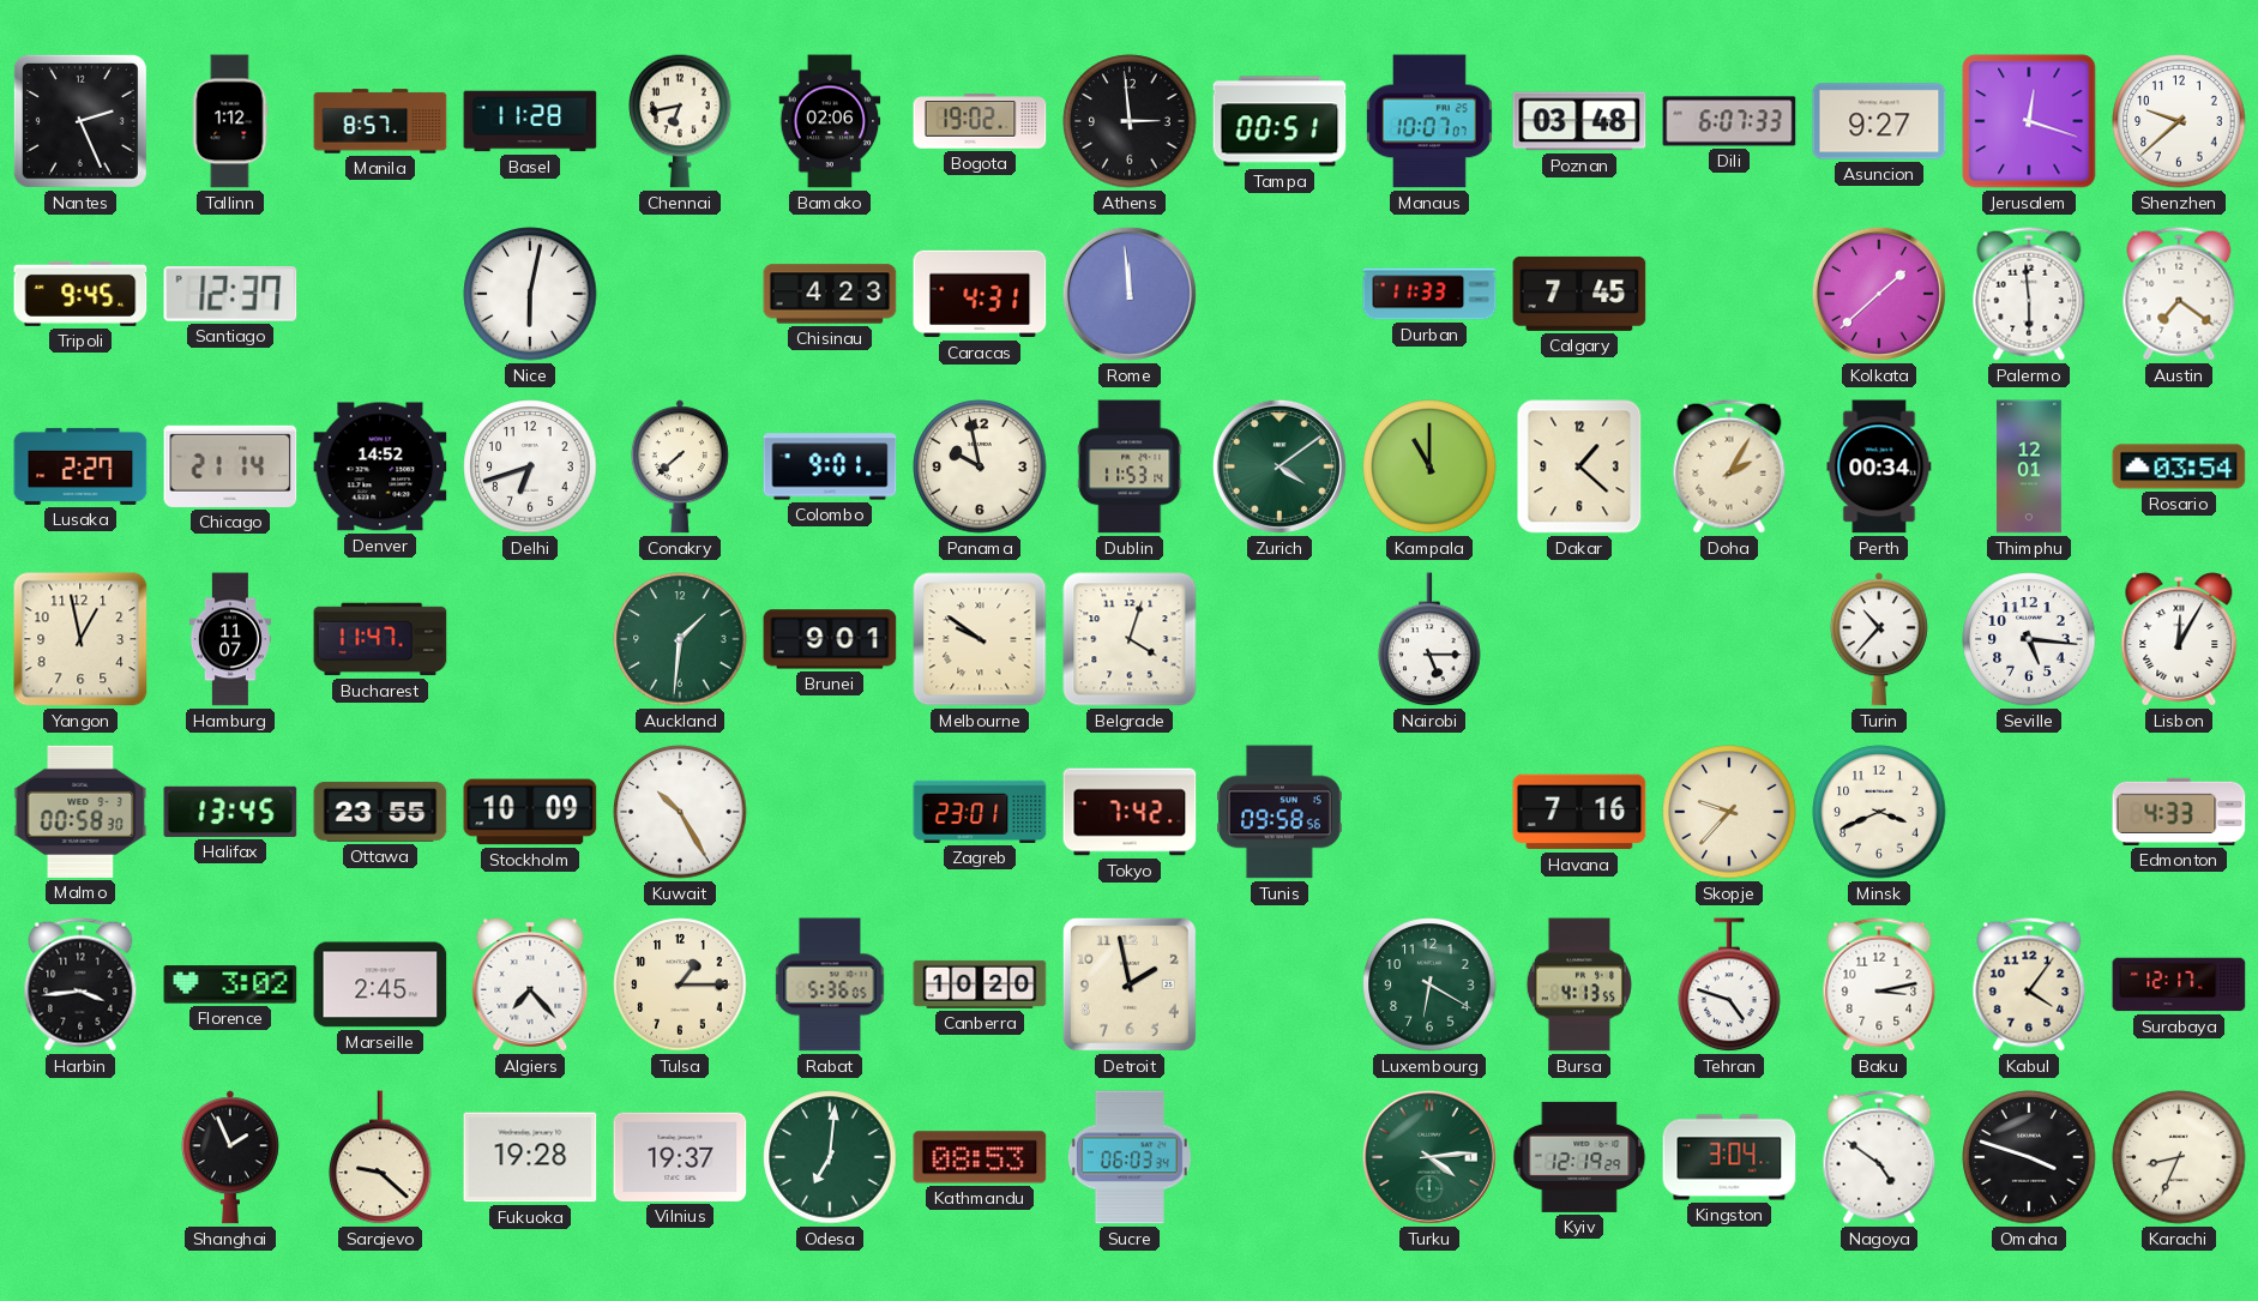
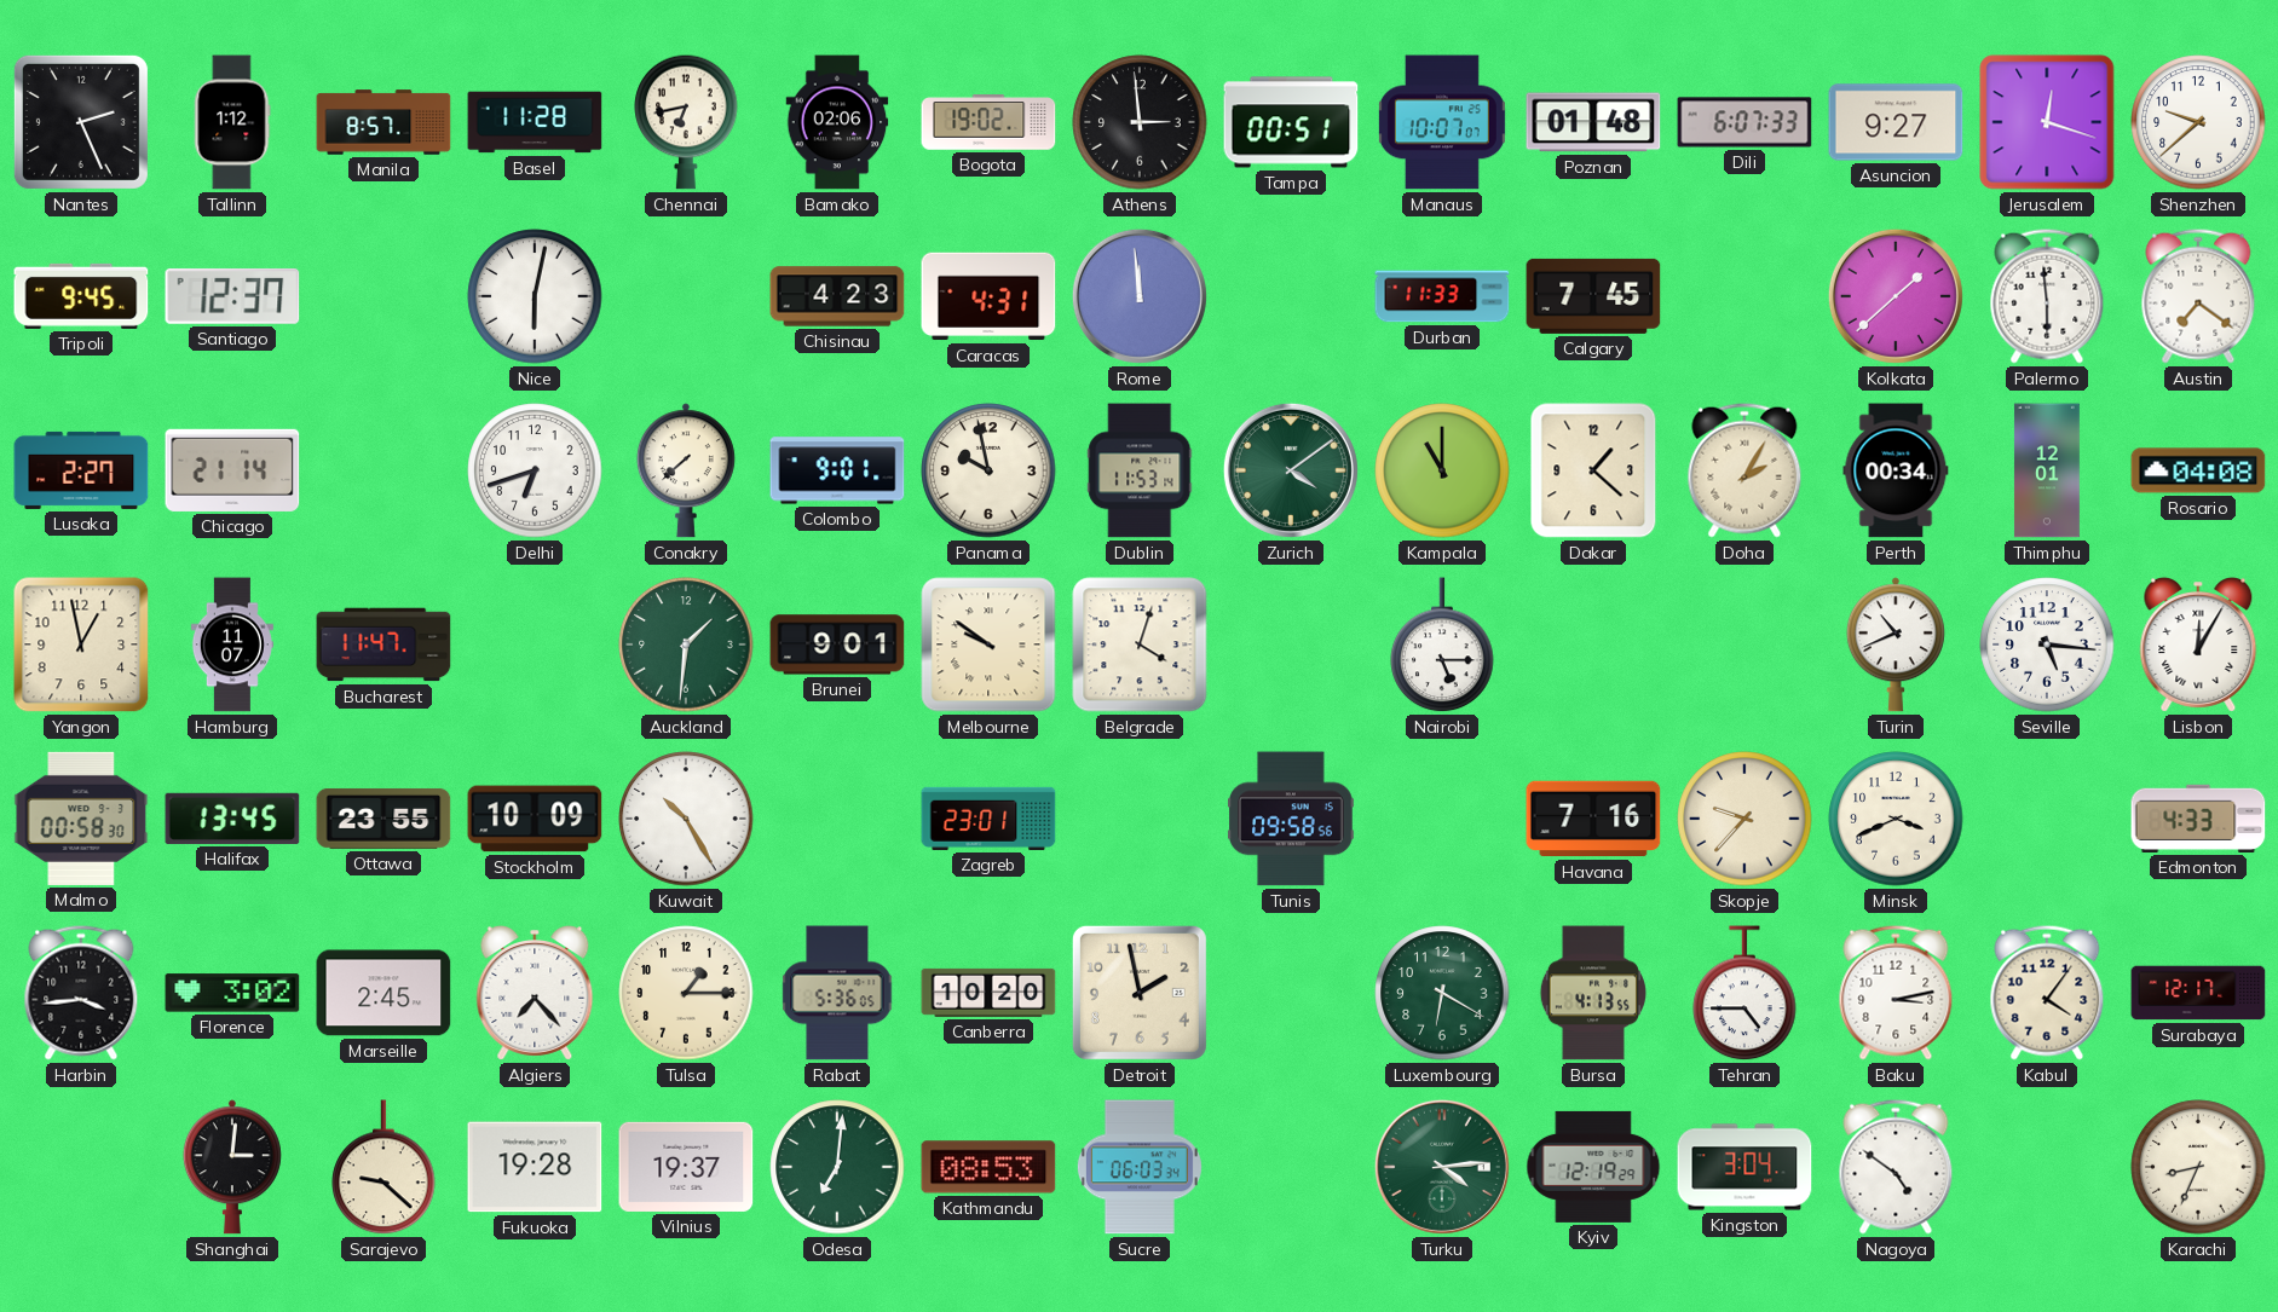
Poznan: 03:48 -> 01:48 (1593, 122)
Denver: 14:52 -> none (380, 466)
Rosario: 03:54 -> 04:08 (2198, 470)
Turin: 10:37 -> 10:41 (1896, 645)
Tokyo: 7:42 -> none (1130, 812)
Tehran: 4:48 -> 4:45 (1744, 994)
Shanghai: 1:56 -> 3:01 (232, 1167)
Omaha: 3:48 -> none (2029, 1157)
